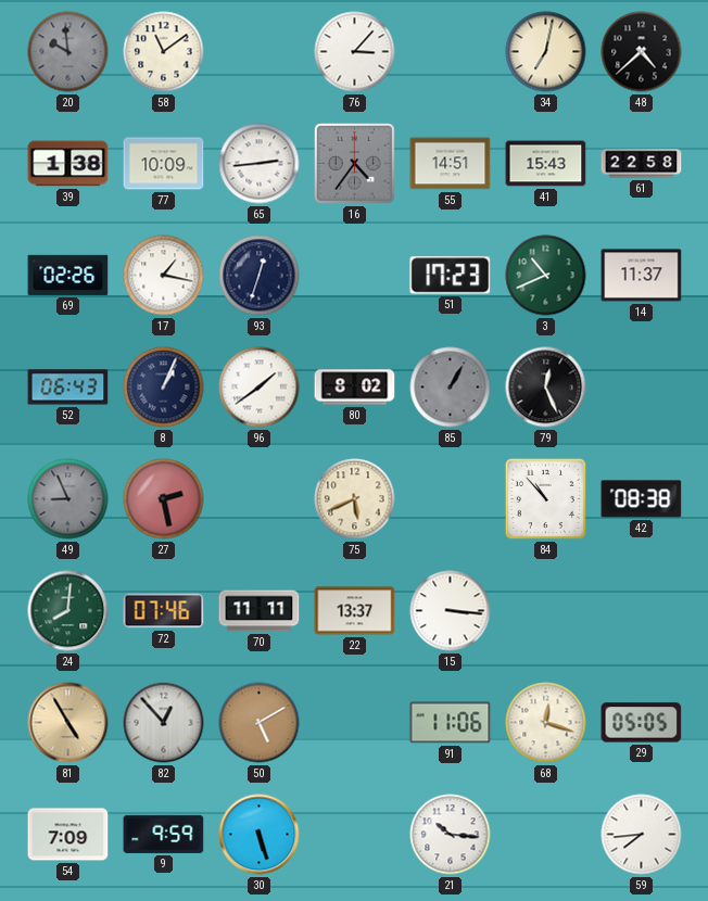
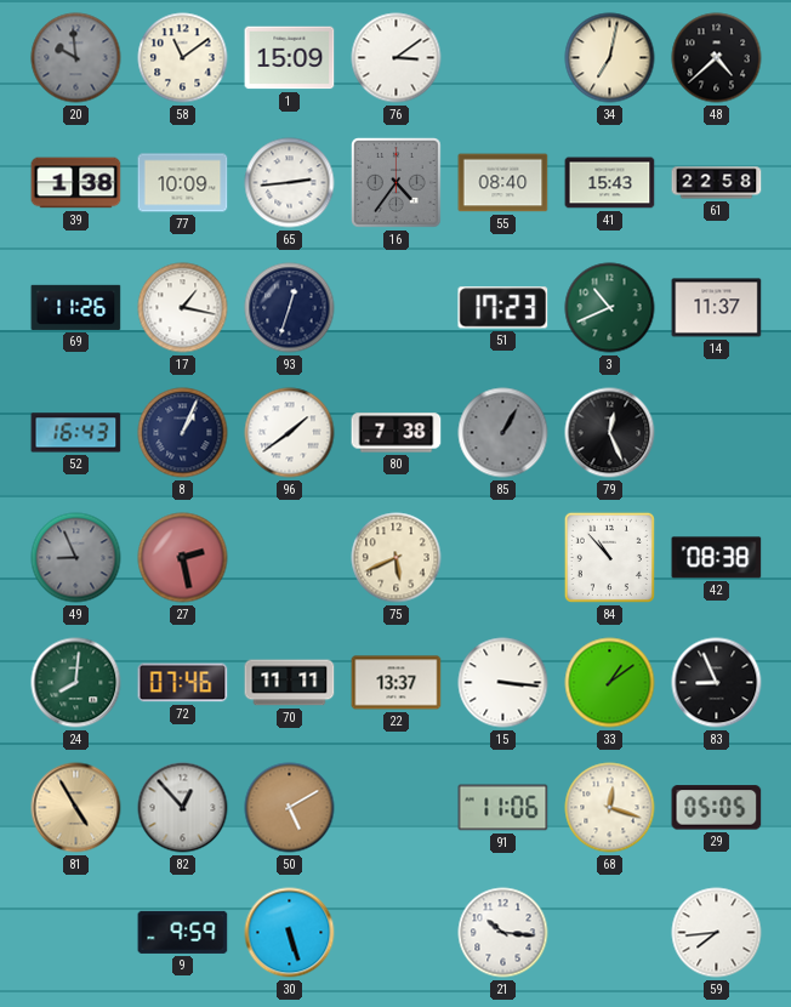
1: none -> 15:09 (290, 58)
76: 3:07 -> 3:09 (397, 58)
55: 14:51 -> 08:40 (503, 183)
69: 02:26 -> 11:26 (76, 307)
52: 06:43 -> 16:43 (76, 433)
80: 8:02 -> 7:38 (397, 433)
33: none -> 1:09 (610, 683)
83: none -> 8:56 (717, 683)
54: 7:09 -> none (68, 835)
